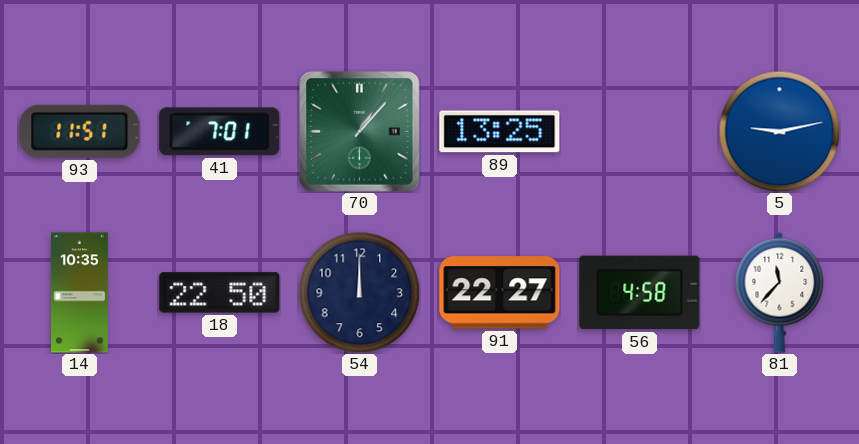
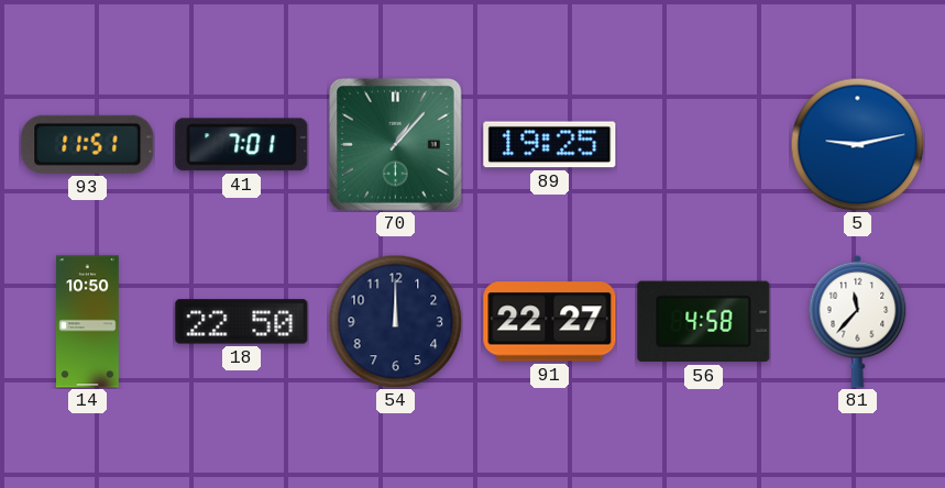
89: 13:25 -> 19:25 (550, 145)
14: 10:35 -> 10:50 (88, 322)
